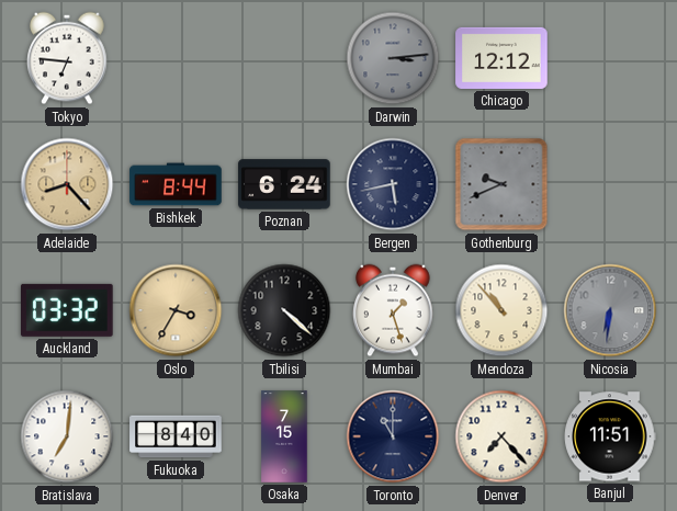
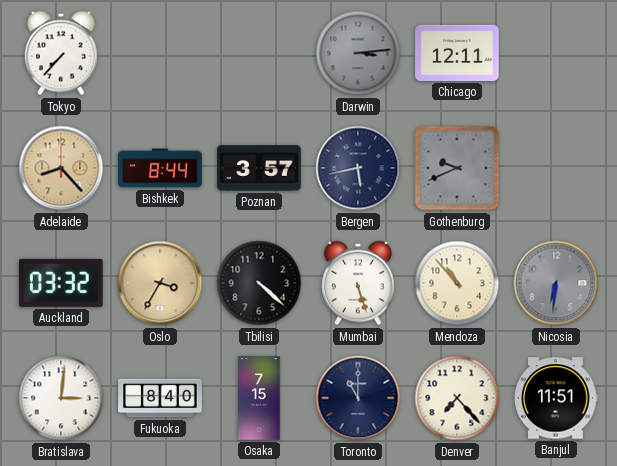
Tokyo: 6:46 -> 7:37 (61, 53)
Chicago: 12:12 -> 12:11 (457, 53)
Poznan: 6:24 -> 3:57 (259, 168)
Mumbai: 1:27 -> 5:27 (358, 283)
Bratislava: 7:01 -> 3:01 (61, 398)
